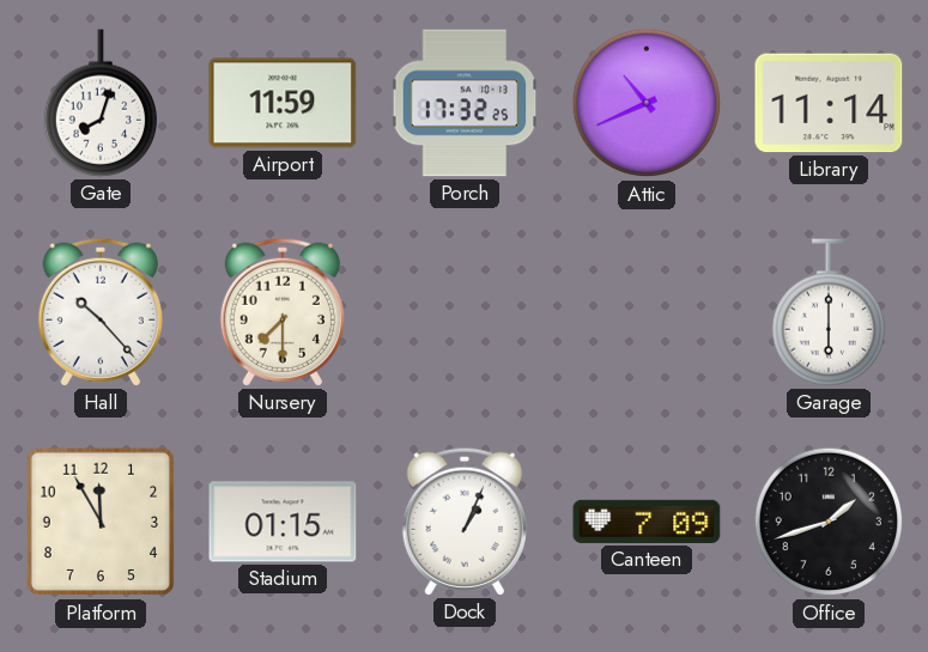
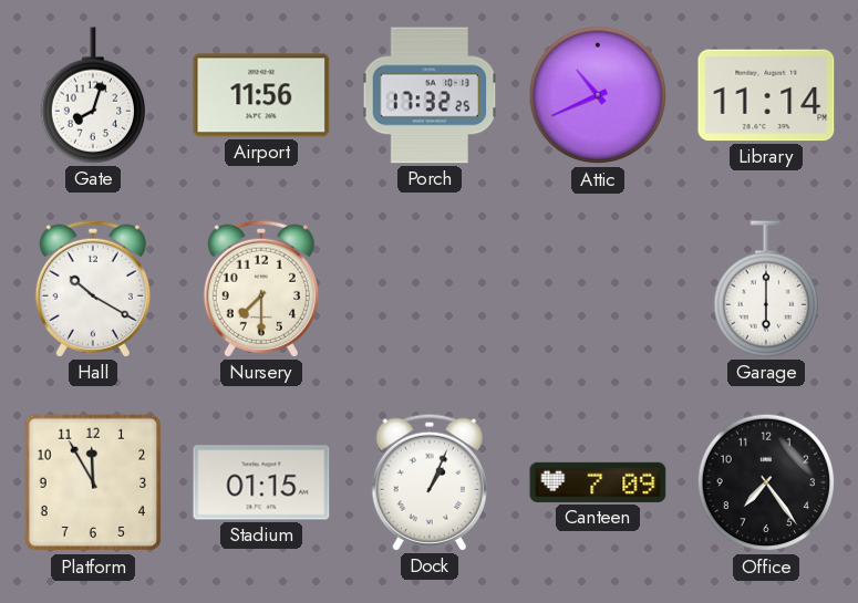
Airport: 11:59 -> 11:56 (261, 95)
Hall: 10:23 -> 10:20 (93, 289)
Office: 1:42 -> 7:24 (766, 482)
